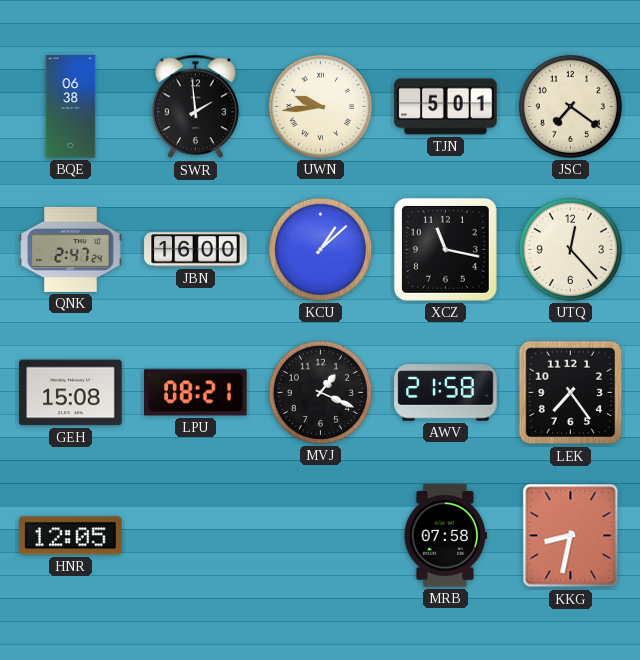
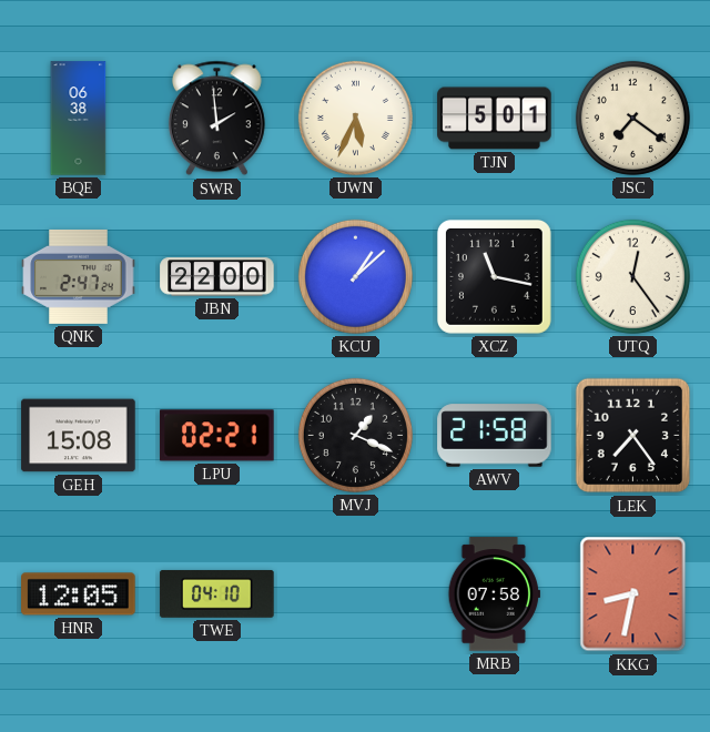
UWN: 9:44 -> 5:34 (355, 118)
JBN: 16:00 -> 22:00 (217, 277)
UTQ: 12:23 -> 12:24 (632, 276)
LPU: 08:21 -> 02:21 (217, 436)
TWE: none -> 04:10 (217, 593)
